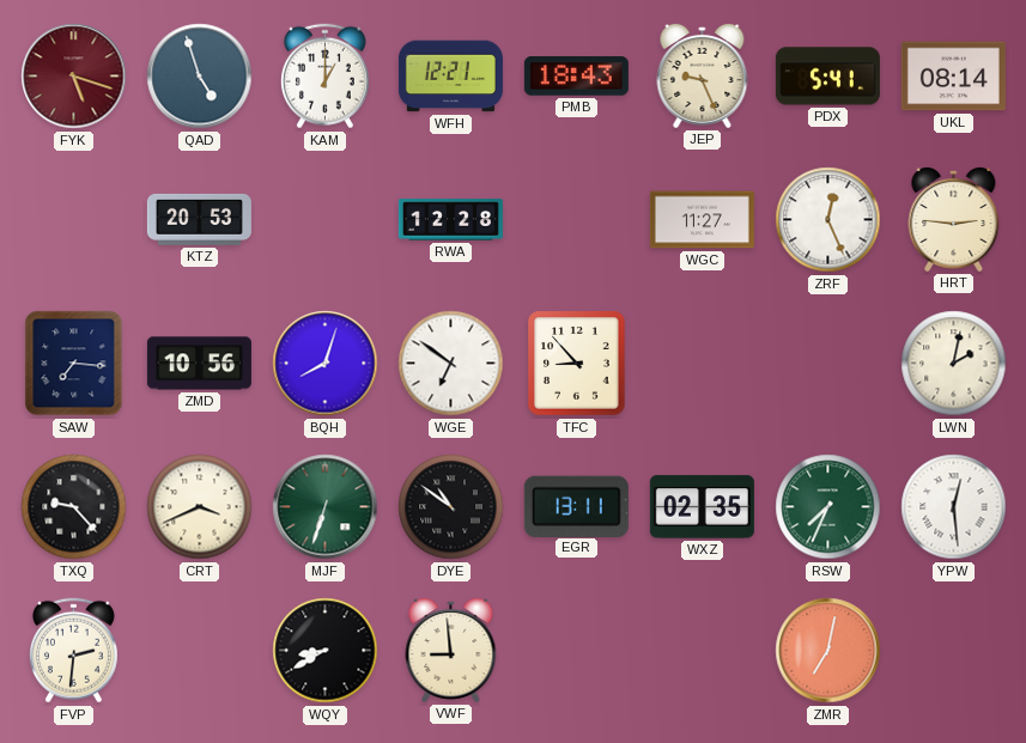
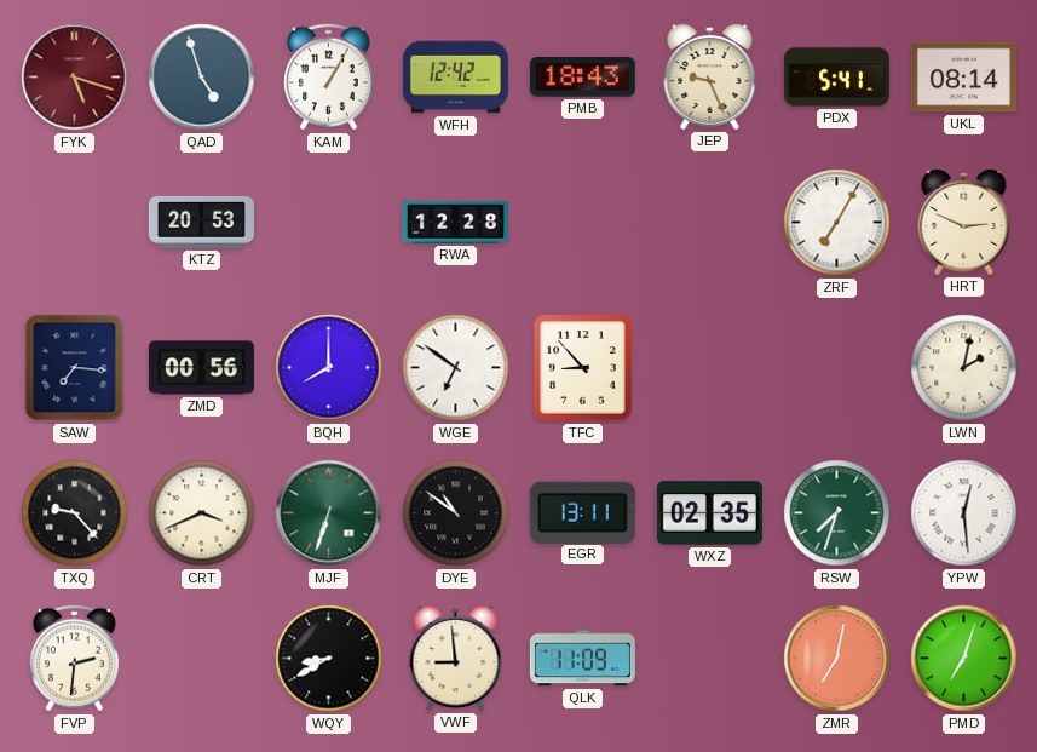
KAM: 1:00 -> 1:05 (328, 78)
WFH: 12:21 -> 12:42 (455, 78)
WGC: 11:27 -> none (702, 220)
ZRF: 12:26 -> 7:05 (837, 223)
HRT: 2:46 -> 2:49 (964, 222)
ZMD: 10:56 -> 00:56 (201, 368)
BQH: 8:03 -> 8:00 (329, 368)
RSW: 7:34 -> 7:33 (837, 513)
QLK: none -> 11:09 (582, 659)
PMD: none -> 7:03 (964, 659)
